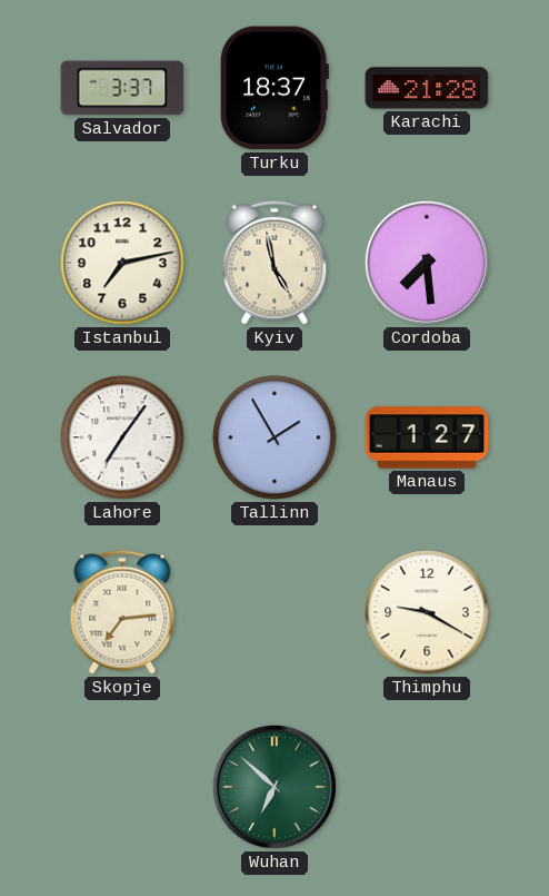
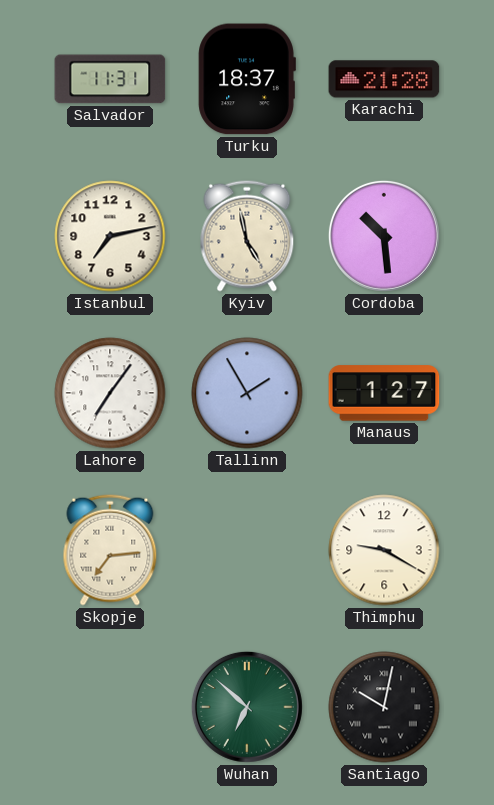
Salvador: 3:37 -> 11:31 (110, 79)
Cordoba: 7:29 -> 10:29 (384, 236)
Santiago: none -> 10:02 (384, 707)
